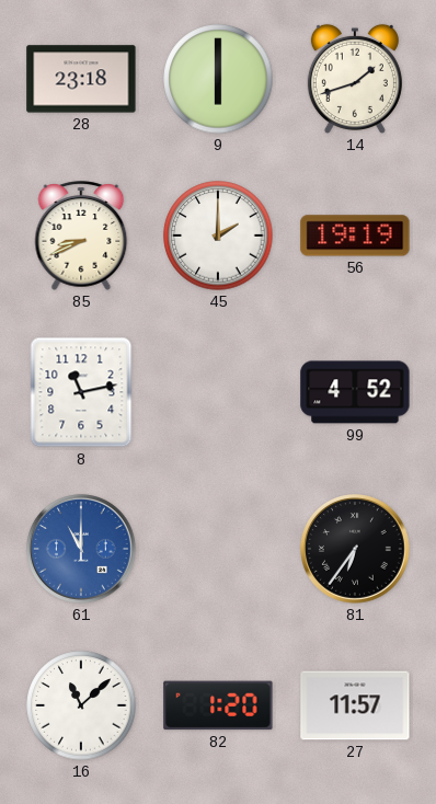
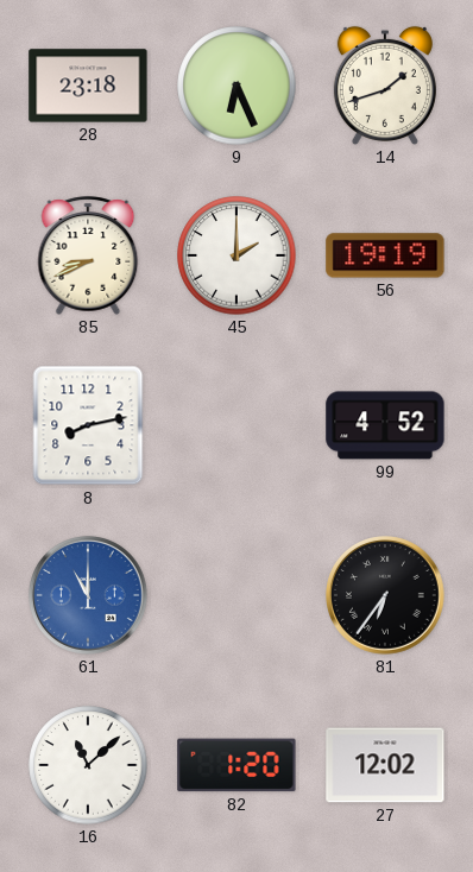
9: 6:00 -> 6:26 (236, 86)
8: 11:13 -> 8:13 (88, 425)
27: 11:57 -> 12:02 (385, 765)
